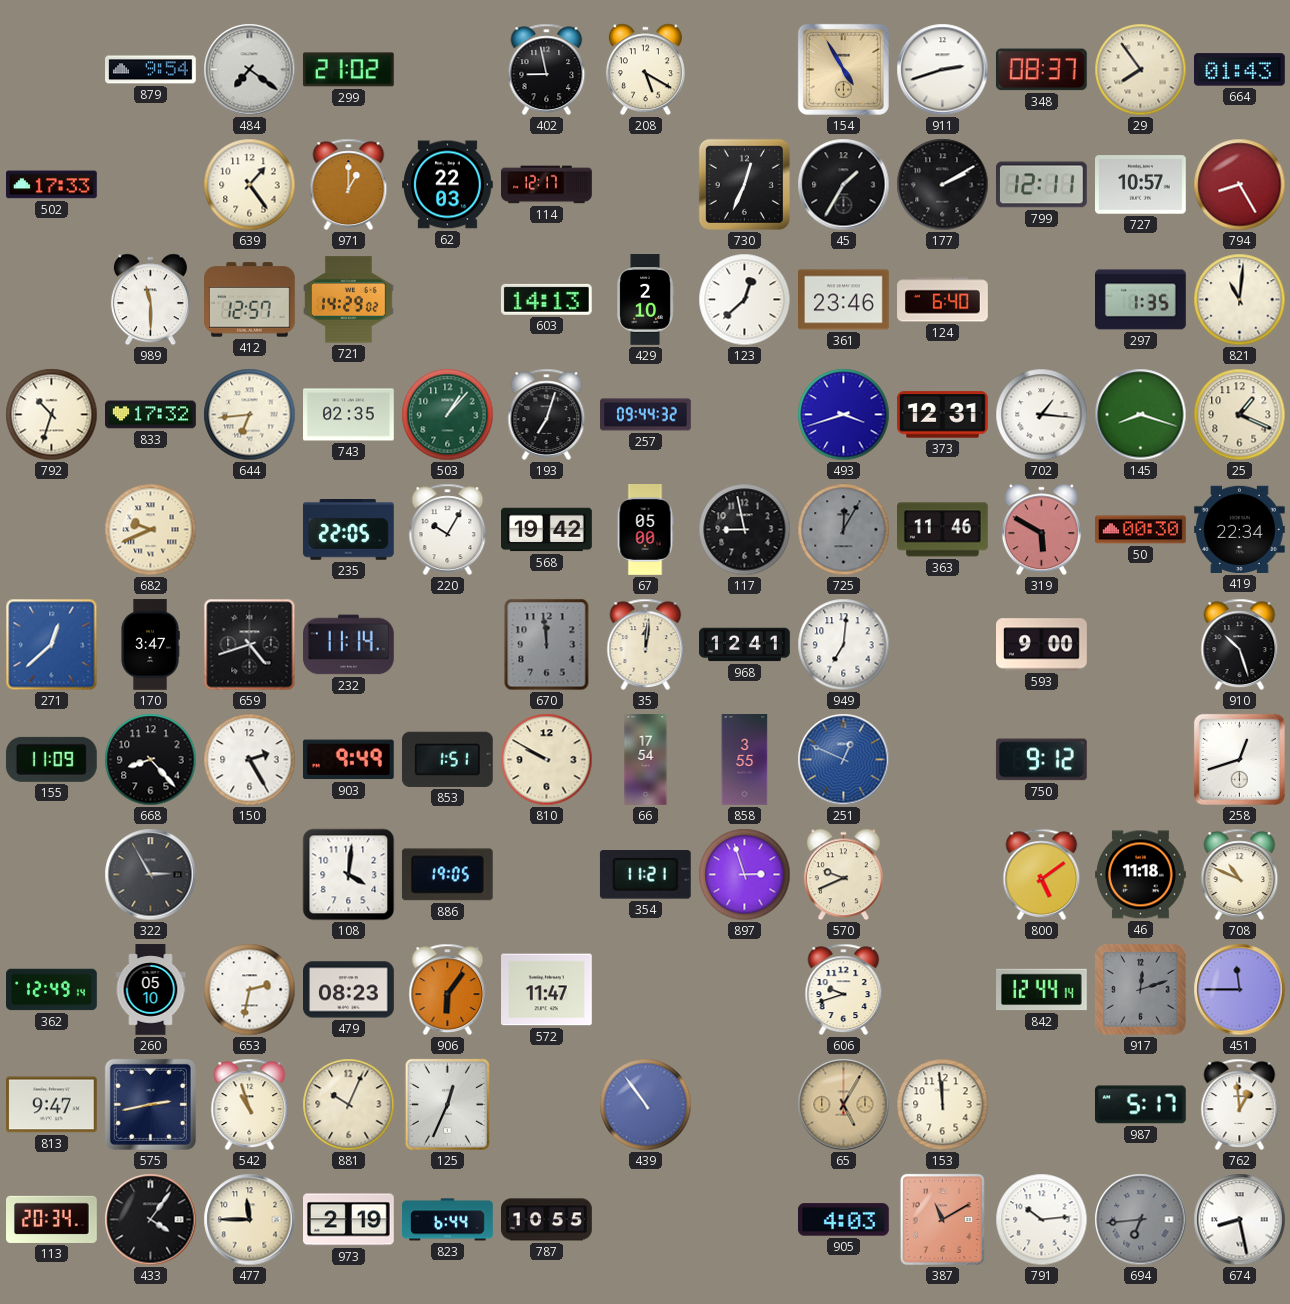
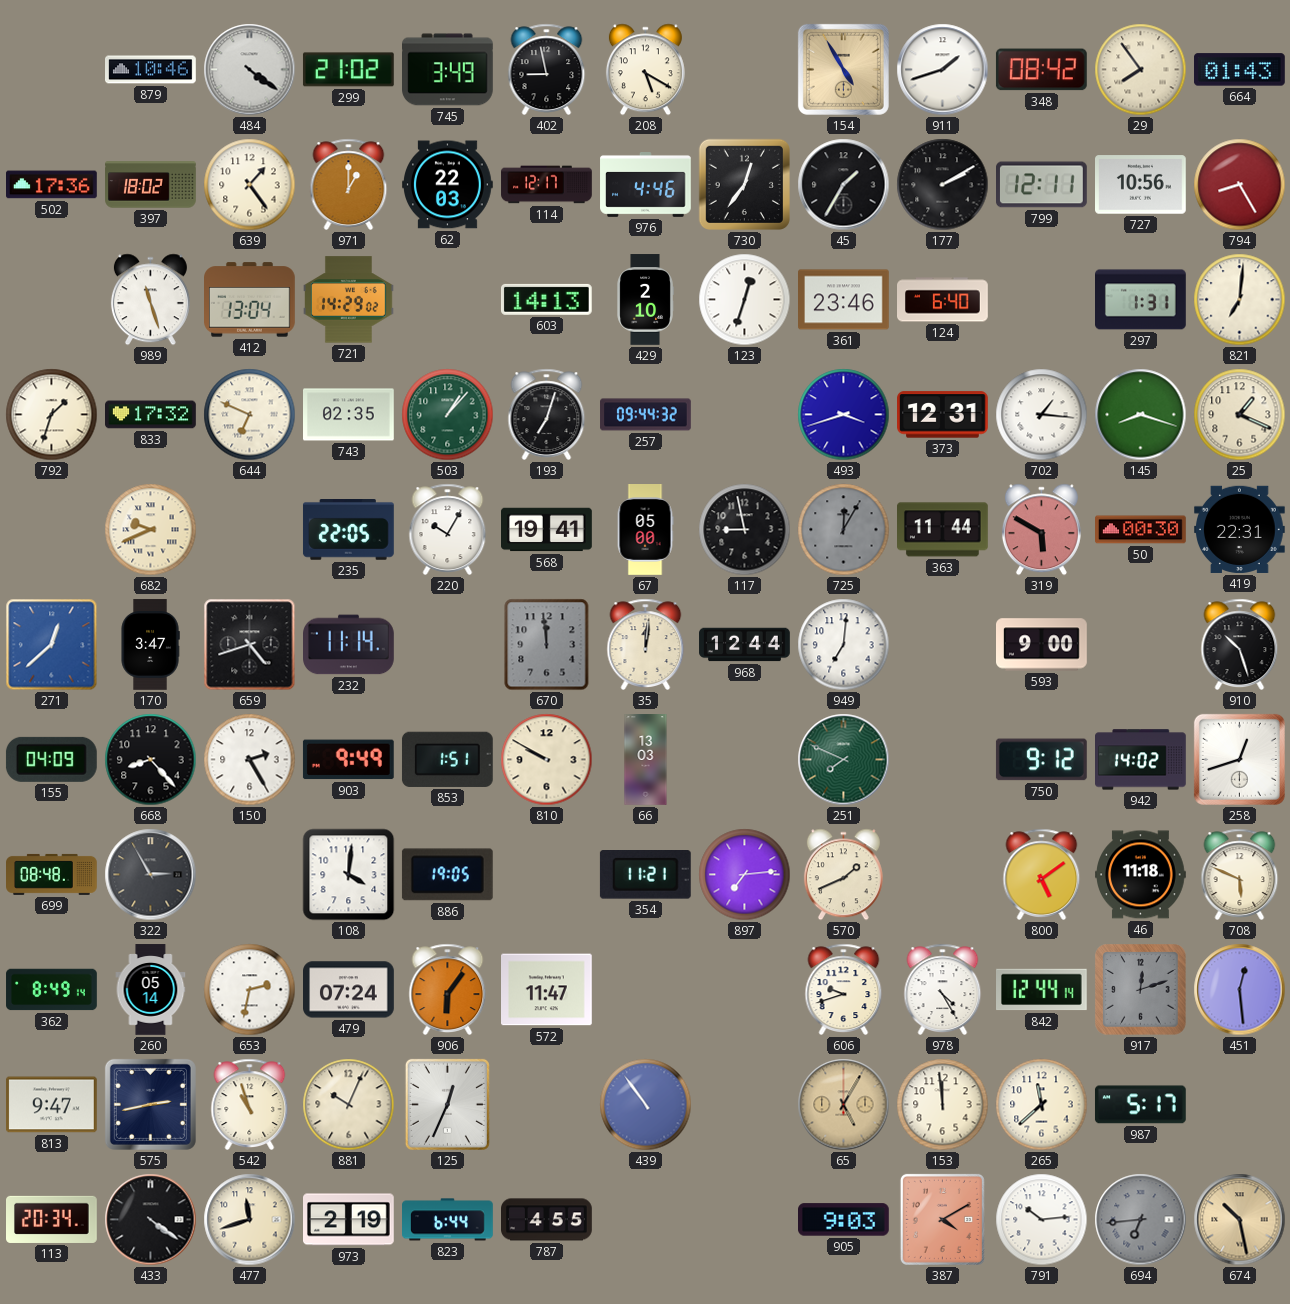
879: 9:54 -> 10:46 (151, 70)
484: 7:21 -> 4:21 (250, 70)
745: none -> 3:49 (448, 70)
911: 2:42 -> 1:42 (943, 70)
348: 08:37 -> 08:42 (1041, 70)
502: 17:33 -> 17:36 (52, 185)
397: none -> 18:02 (151, 185)
976: none -> 4:46 (646, 185)
730: 12:34 -> 12:36 (744, 184)
727: 10:57 -> 10:56 (1141, 185)
989: 11:30 -> 11:27 (150, 300)
412: 12:57 -> 13:04 (250, 300)
123: 12:38 -> 12:33 (745, 300)
297: 1:35 -> 1:31 (1141, 300)
821: 11:01 -> 7:01 (1240, 300)
792: 10:33 -> 1:33 (52, 415)
644: 6:44 -> 6:49 (250, 415)
568: 19:42 -> 19:41 (547, 530)
363: 11:46 -> 11:44 (943, 530)
419: 22:34 -> 22:31 (1240, 529)
968: 12:41 -> 12:44 (745, 645)
155: 11:09 -> 04:09 (51, 759)
66: 17:54 -> 13:03 (646, 760)
858: 3:55 -> none (745, 760)
251: 12:49 -> 7:49 (844, 760)
251 dial: blue -> green (844, 760)
942: none -> 14:02 (1141, 760)
699: none -> 08:48 (52, 874)
897: 2:57 -> 7:14 (745, 875)
570: 9:41 -> 1:41 (843, 875)
708: 10:49 -> 5:49 (1240, 874)
362: 12:49 -> 8:49 (52, 990)
260: 05:10 -> 05:14 (151, 990)
479: 08:23 -> 07:24 (349, 990)
978: none -> 4:25 (943, 989)
451: 11:45 -> 12:29 (1240, 990)
265: none -> 11:38 (1042, 1105)
762: 12:59 -> none (1240, 1104)
433: 4:06 -> 4:21 (151, 1220)
477: 11:45 -> 11:42 (250, 1220)
787: 10:55 -> 4:55 (547, 1220)
905: 4:03 -> 9:03 (844, 1220)
387: 11:10 -> 4:10 (942, 1219)
674: 8:28 -> 10:28 (1240, 1220)
674 dial: white -> champagne (1240, 1220)
